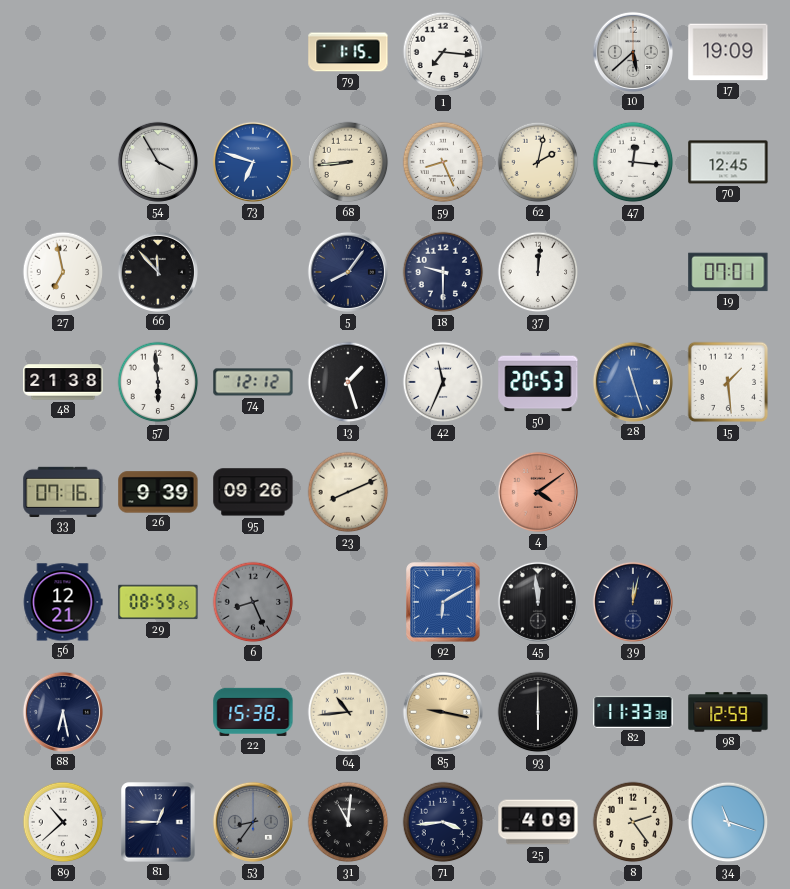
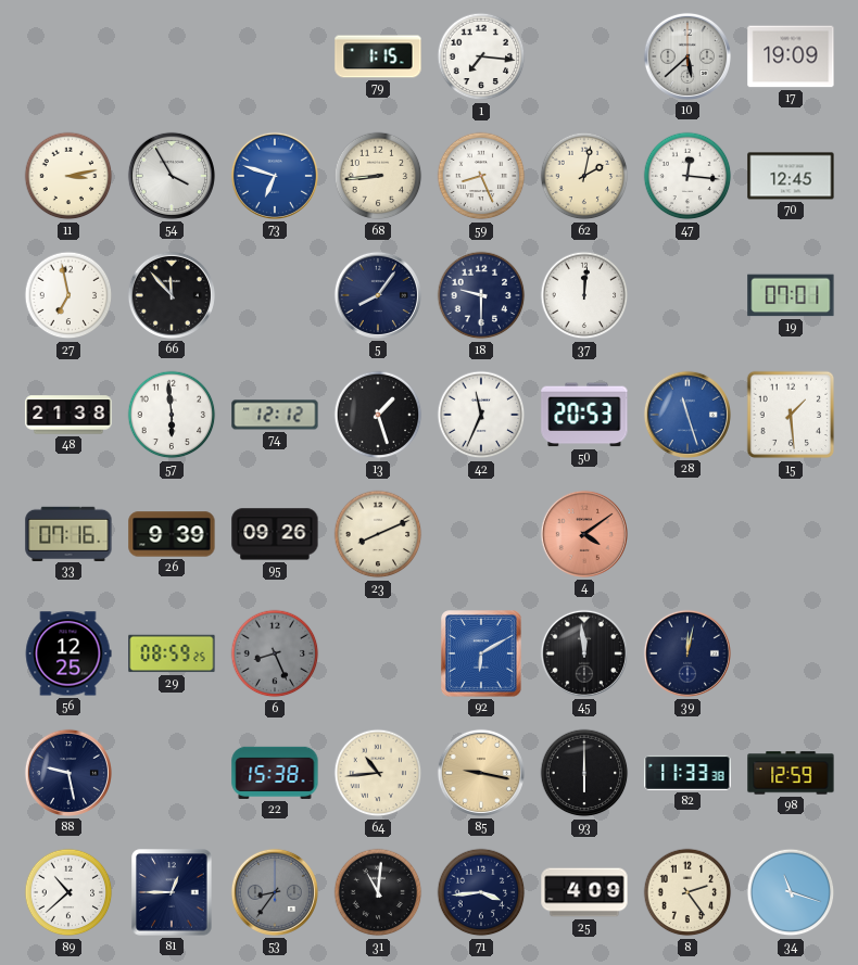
11: none -> 3:13 (68, 176)
56: 12:21 -> 12:25 (68, 653)
88: 6:28 -> 9:28 (68, 773)
